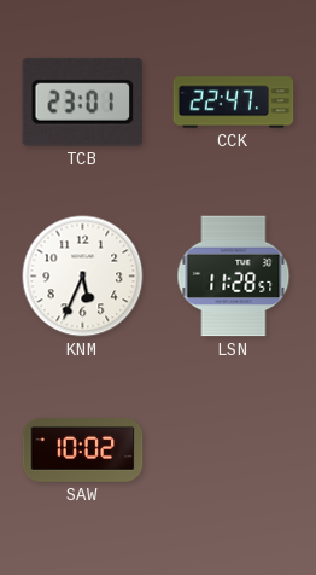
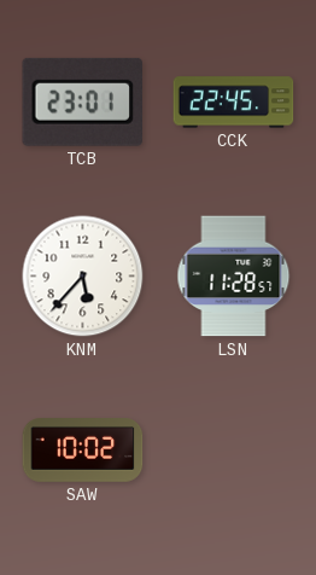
CCK: 22:47 -> 22:45 (234, 103)
KNM: 5:34 -> 5:37 (83, 277)
